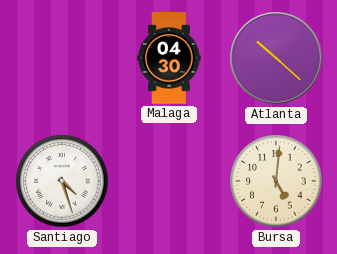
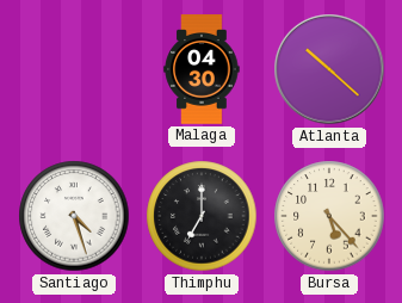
Thimphu: none -> 7:00 (202, 216)
Bursa: 5:01 -> 5:23 (329, 216)
